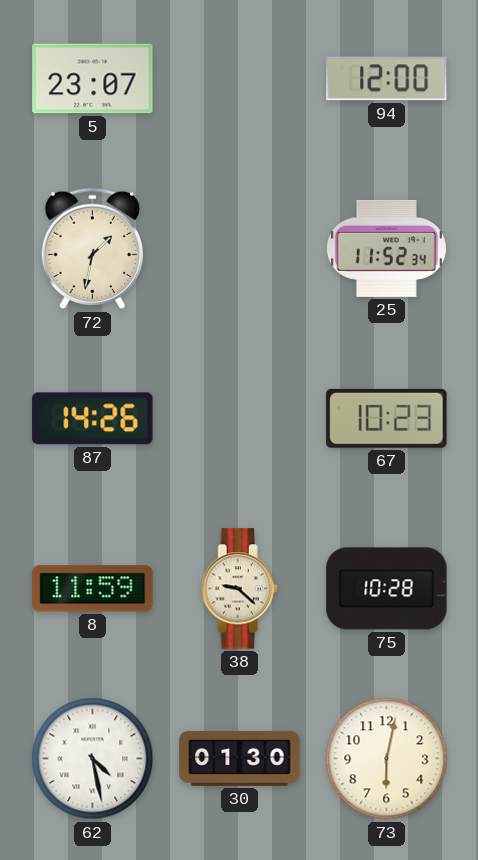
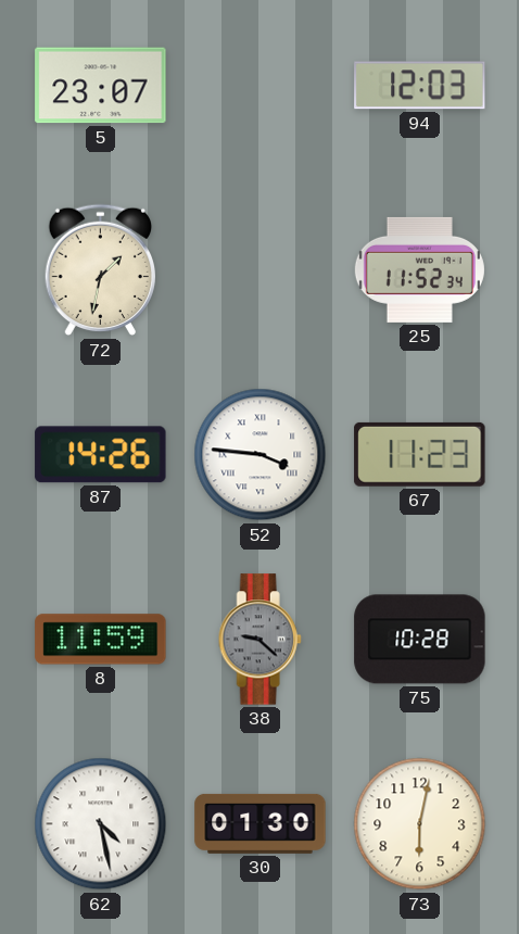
94: 12:00 -> 12:03 (420, 86)
52: none -> 3:46 (261, 455)
67: 10:23 -> 11:23 (420, 454)
38 dial: cream -> grey (259, 640)
